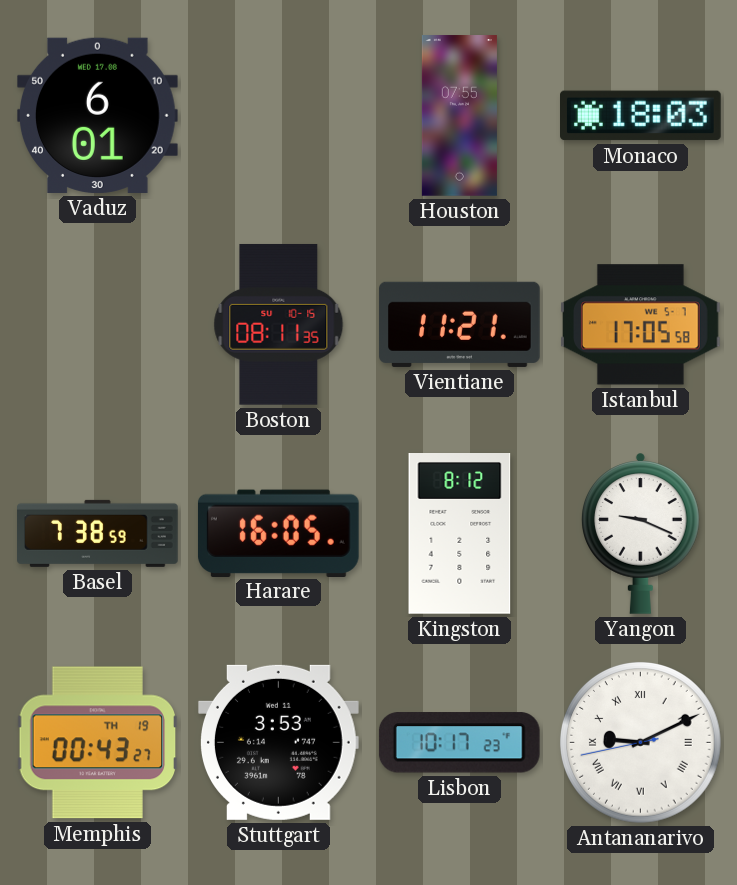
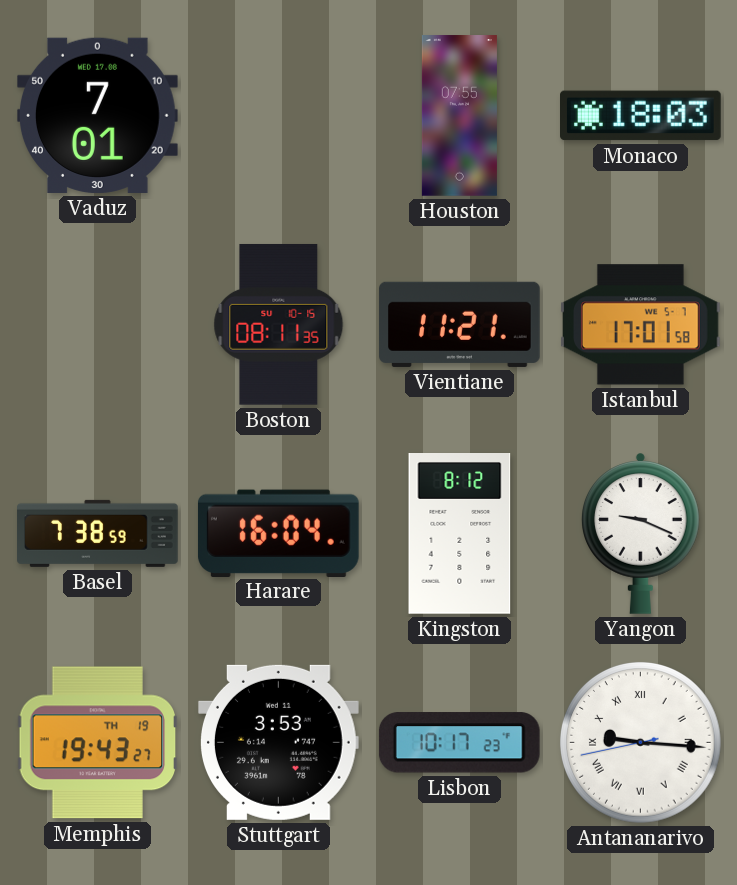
Vaduz: 6:01 -> 7:01 (98, 115)
Istanbul: 17:05 -> 17:01 (641, 325)
Harare: 16:05 -> 16:04 (278, 533)
Memphis: 00:43 -> 19:43 (98, 743)
Antananarivo: 9:10 -> 9:15 (641, 743)
